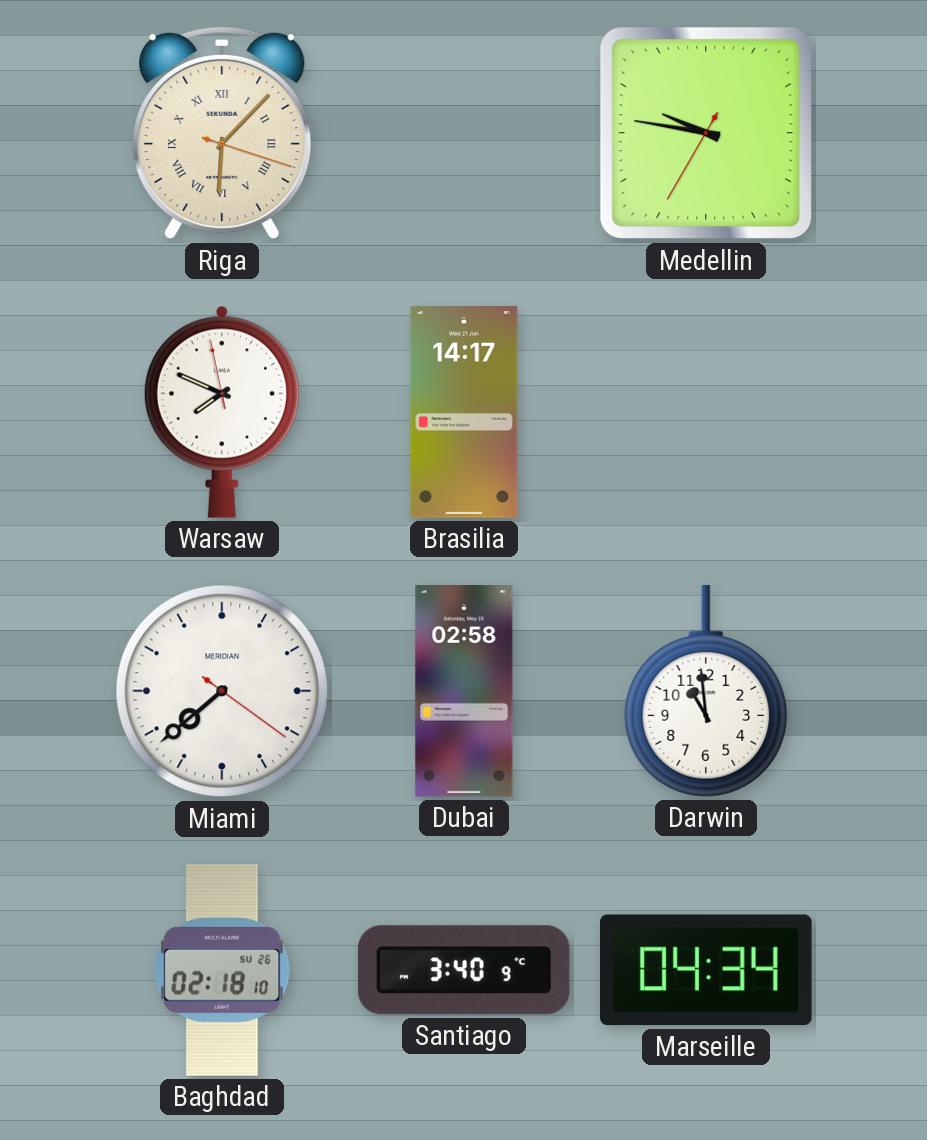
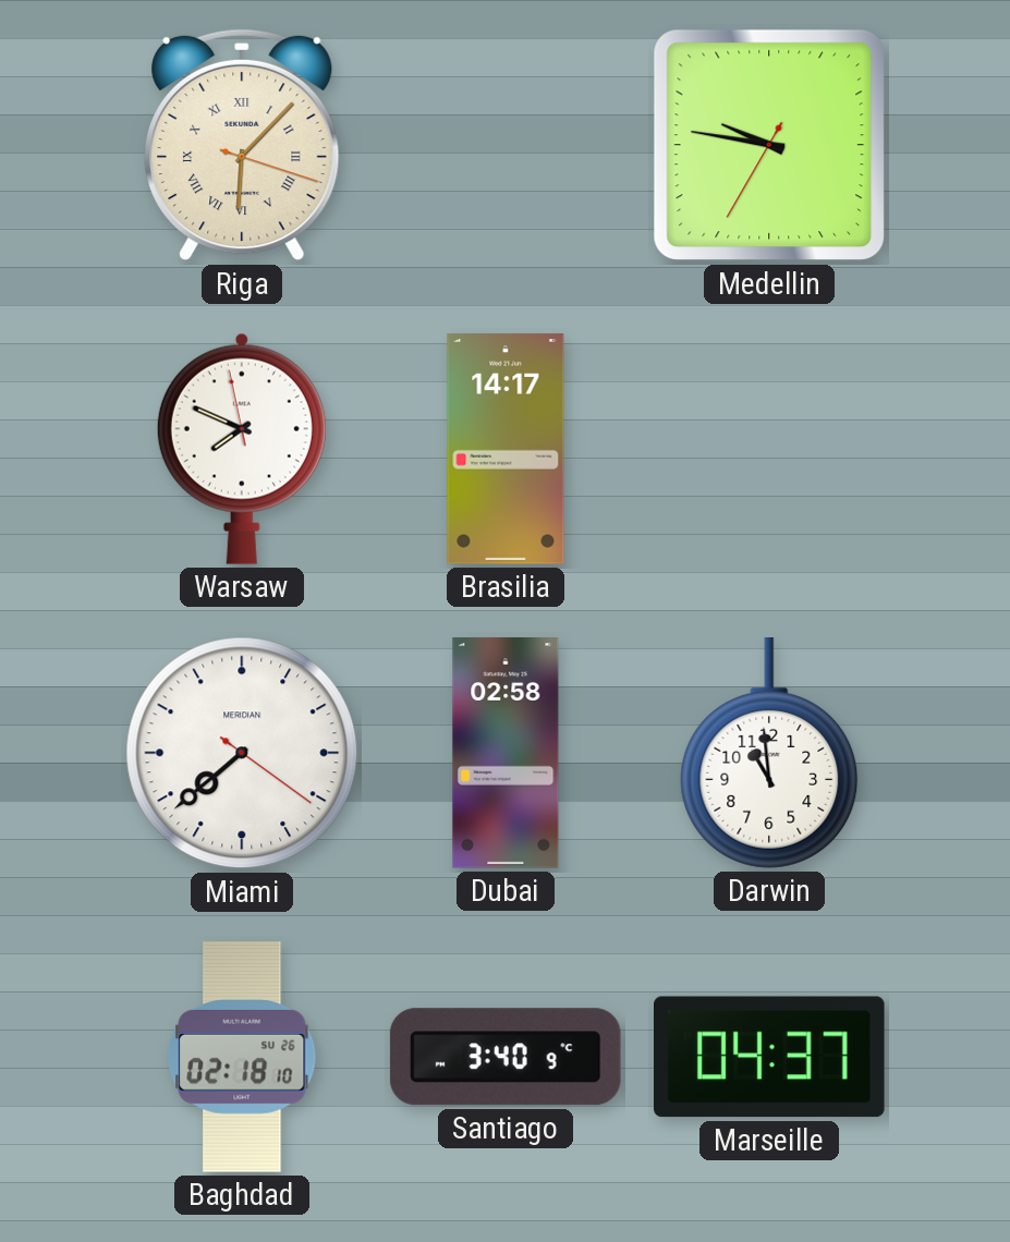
Marseille: 04:34 -> 04:37 (770, 1057)
